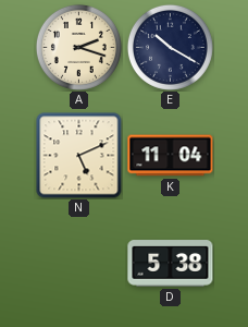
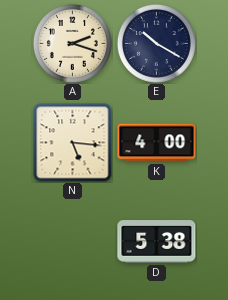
N: 5:11 -> 5:16 (73, 143)
K: 11:04 -> 4:00 (157, 143)
